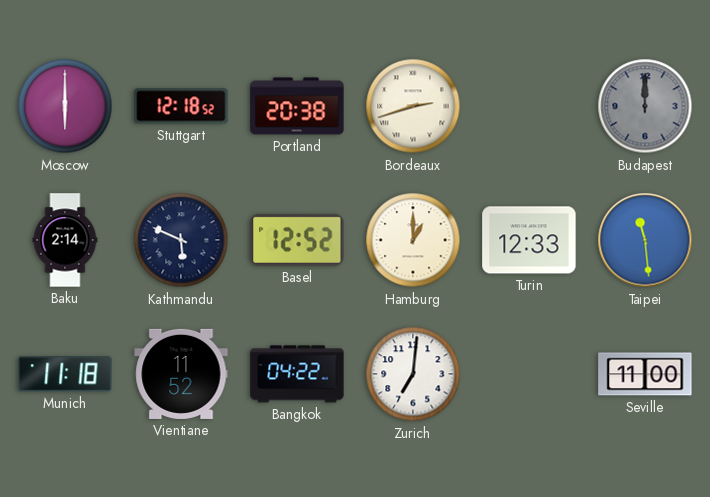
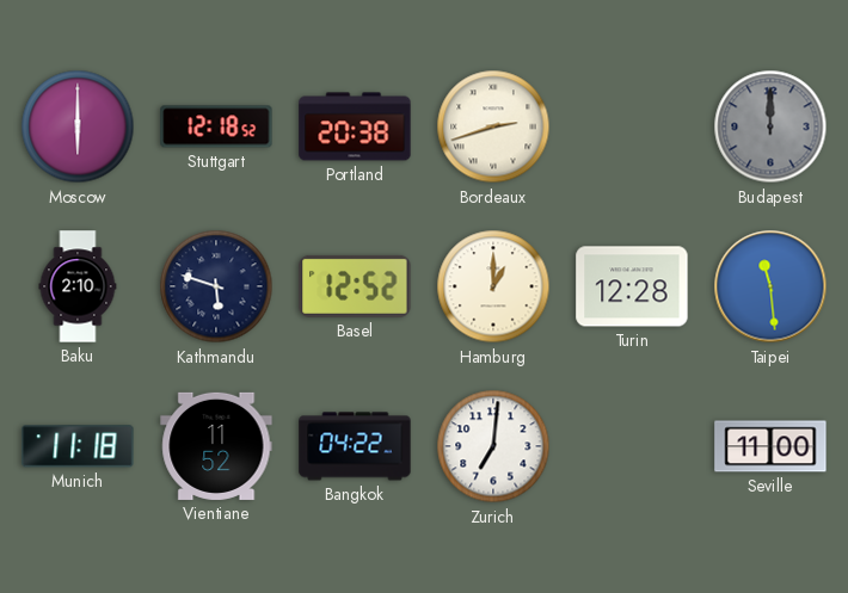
Baku: 2:14 -> 2:10 (78, 286)
Kathmandu: 5:49 -> 5:48 (216, 286)
Turin: 12:33 -> 12:28 (632, 286)
